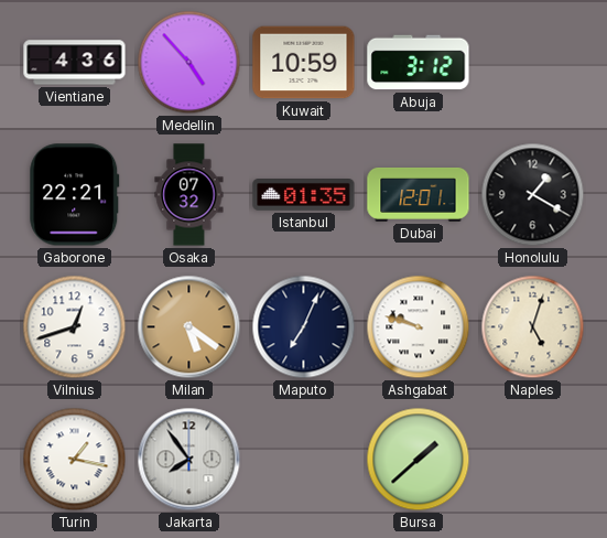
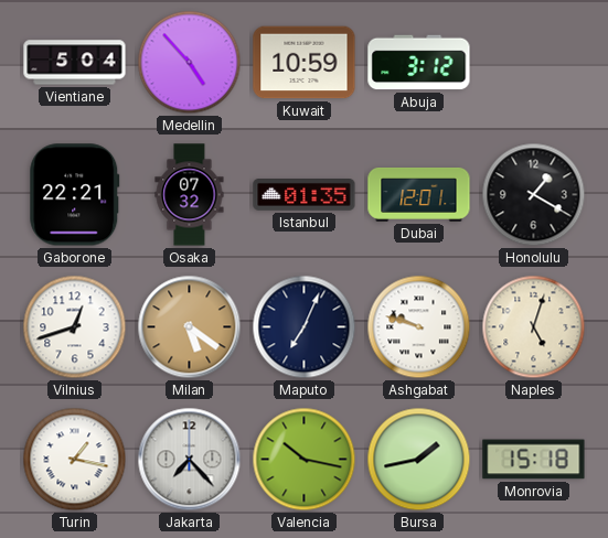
Vientiane: 4:36 -> 5:04 (75, 63)
Jakarta: 7:54 -> 7:23 (190, 460)
Valencia: none -> 10:17 (305, 460)
Bursa: 1:38 -> 1:43 (419, 460)
Monrovia: none -> 15:18 (534, 460)
